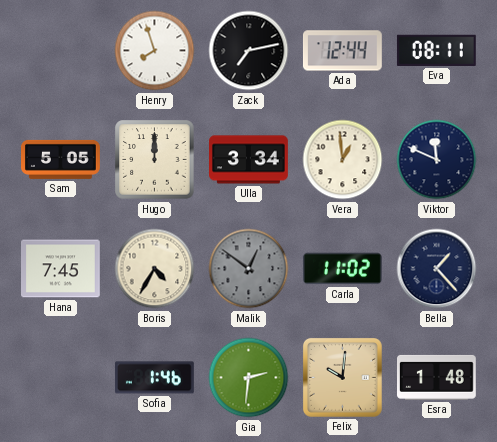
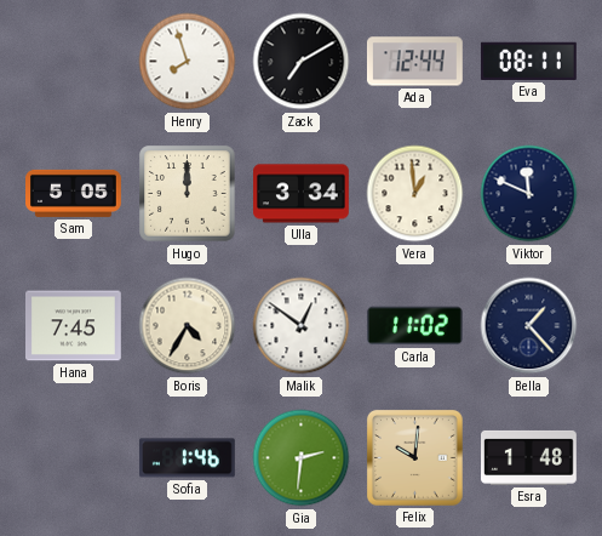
Zack: 7:13 -> 7:10 (302, 62)
Malik dial: grey -> white (302, 326)
